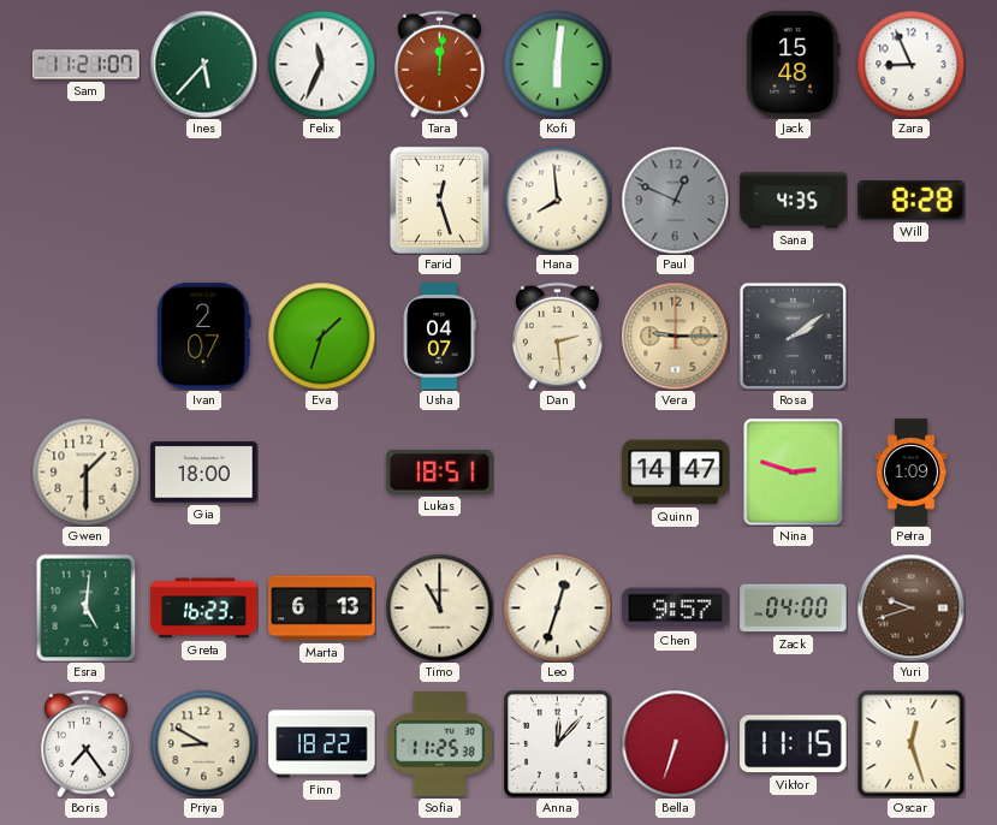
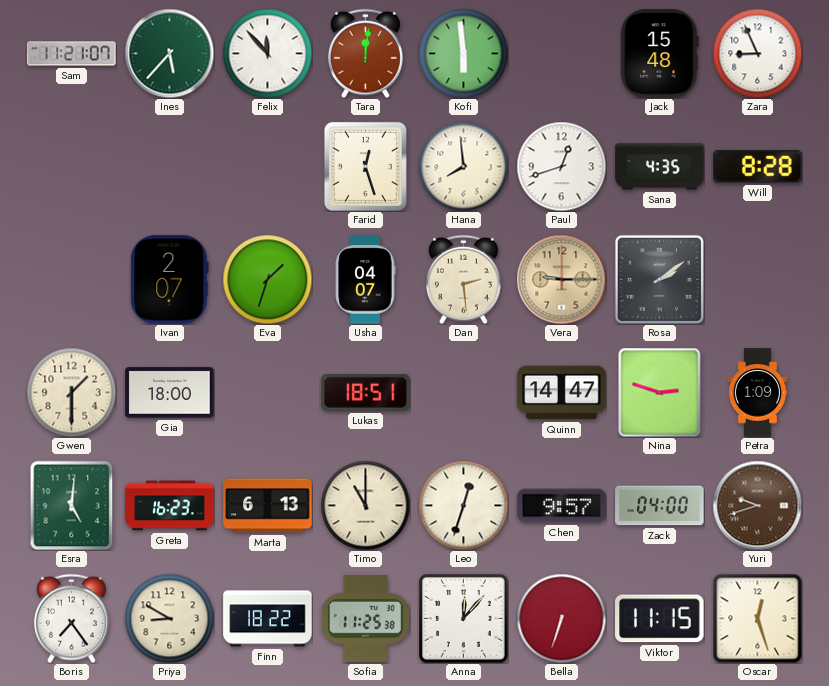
Felix: 11:34 -> 11:53 (267, 53)
Kofi: 6:01 -> 5:59 (463, 53)
Paul: 12:49 -> 12:42 (561, 166)
Paul dial: grey -> white (561, 166)
